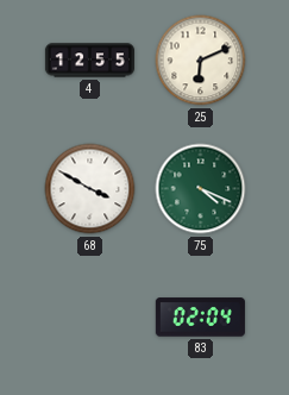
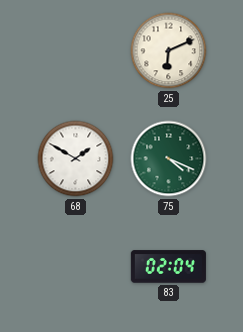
4: 12:55 -> none (89, 61)
68: 3:50 -> 1:50 (76, 159)
